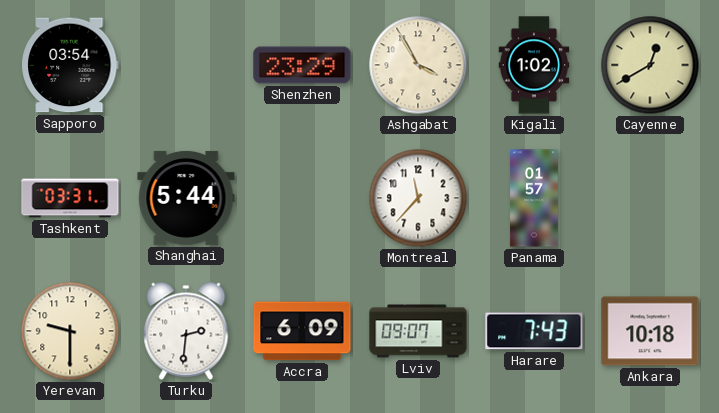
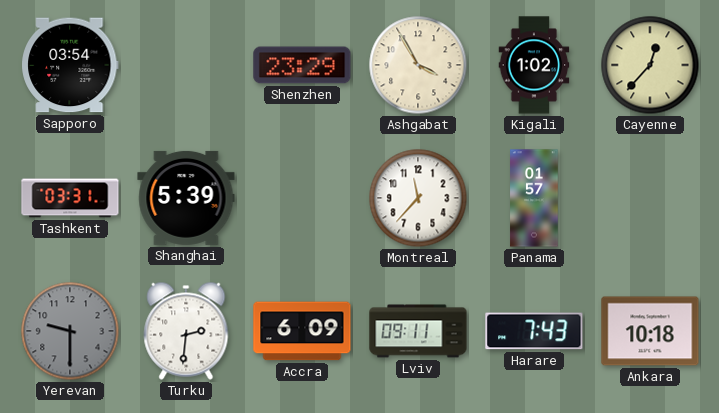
Cayenne: 12:40 -> 12:37 (650, 65)
Shanghai: 5:44 -> 5:39 (186, 198)
Yerevan dial: cream -> grey (70, 331)
Lviv: 09:07 -> 09:11 (418, 331)
